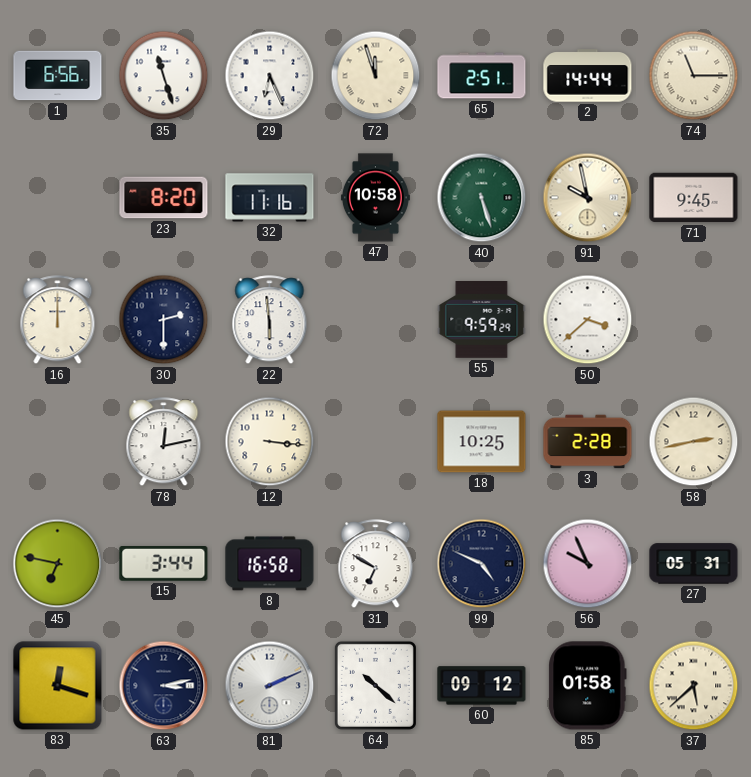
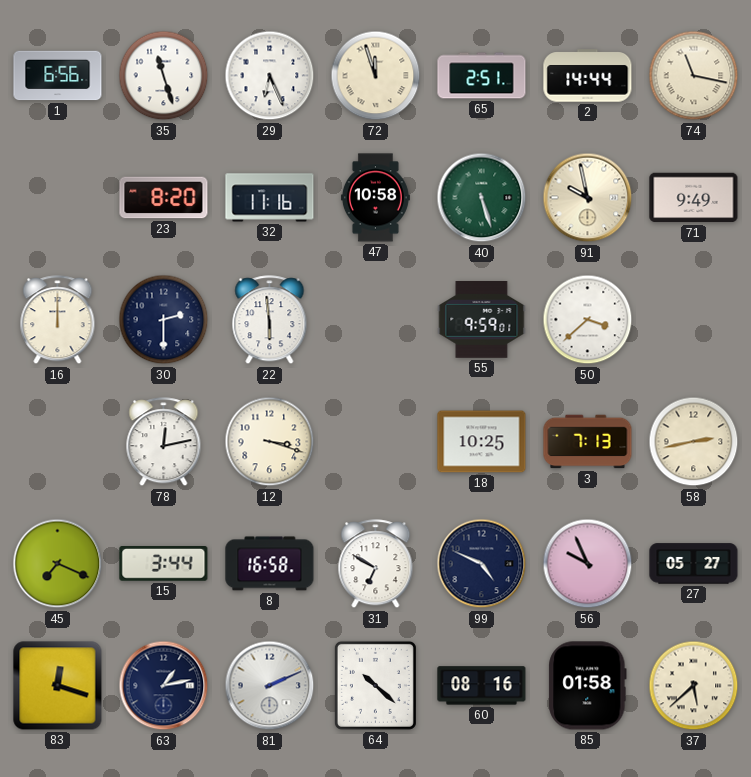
74: 11:15 -> 11:17 (694, 76)
71: 9:45 -> 9:49 (694, 198)
55: 9:59:29 -> 9:59:01 (482, 320)
12: 3:16 -> 3:18 (270, 442)
3: 2:28 -> 7:13 (588, 442)
45: 6:47 -> 7:19 (58, 564)
27: 05:31 -> 05:27 (694, 564)
63: 3:13 -> 1:13 (164, 686)
60: 09:12 -> 08:16 (482, 686)
